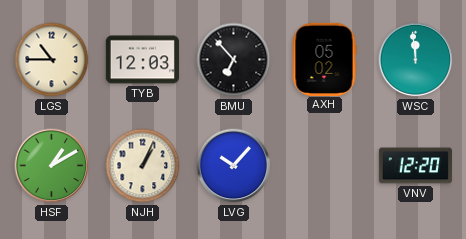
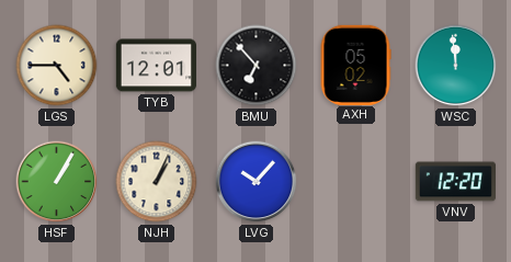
LGS: 10:45 -> 4:45 (57, 66)
TYB: 12:03 -> 12:01 (156, 66)
HSF: 1:10 -> 1:05 (57, 182)
